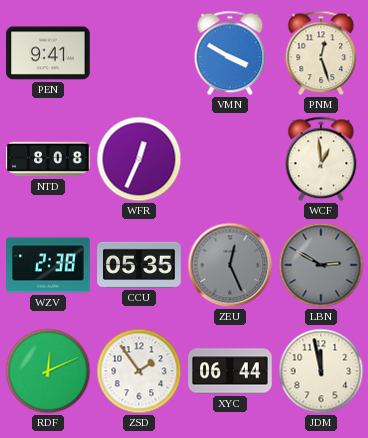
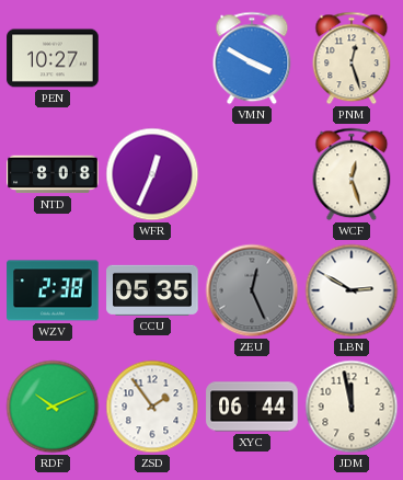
PEN: 9:41 -> 10:27 (53, 58)
WCF: 12:59 -> 12:27 (352, 174)
LBN dial: grey -> white (352, 290)
RDF: 12:11 -> 10:11 (53, 407)
